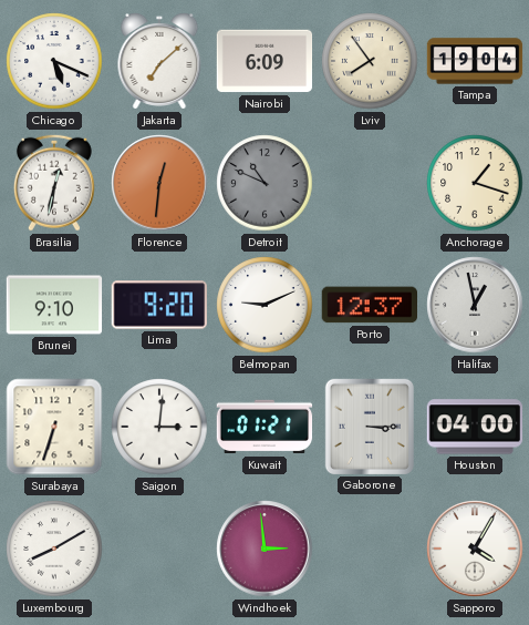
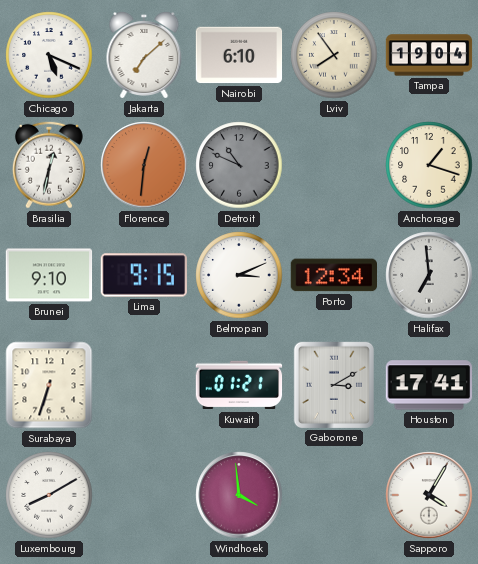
Nairobi: 6:09 -> 6:10 (239, 55)
Lima: 9:20 -> 9:15 (143, 275)
Belmopan: 9:11 -> 3:11 (239, 275)
Porto: 12:37 -> 12:34 (333, 275)
Halifax: 12:58 -> 6:59 (429, 275)
Saigon: 3:01 -> none (159, 427)
Gaborone: 3:15 -> 3:10 (334, 384)
Houston: 04:00 -> 17:41 (429, 385)
Windhoek: 2:59 -> 3:59 (239, 495)
